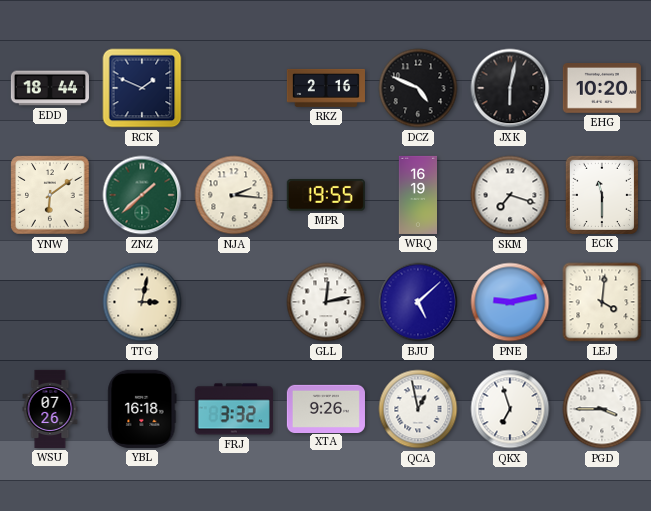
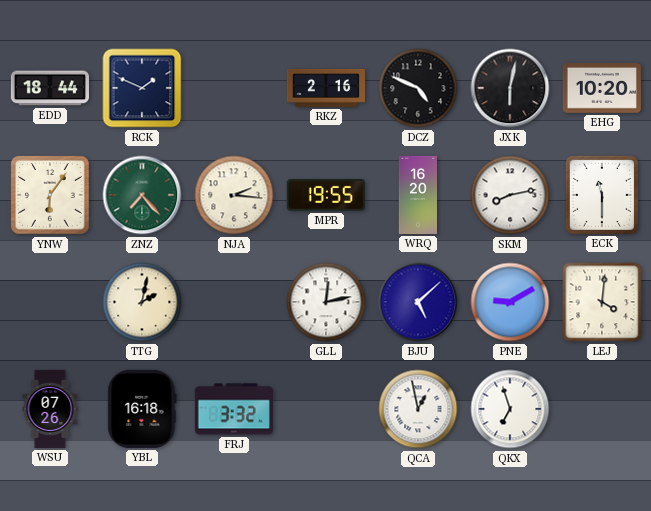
YNW: 6:09 -> 6:06 (50, 195)
ZNZ: 1:38 -> 7:23 (142, 195)
WRQ: 16:19 -> 16:20 (418, 195)
SKM: 7:18 -> 8:13 (510, 195)
TTG: 3:02 -> 2:02 (142, 302)
PNE: 9:13 -> 9:10 (510, 302)
XTA: 9:26 -> none (326, 408)
PGD: 3:45 -> none (602, 409)
